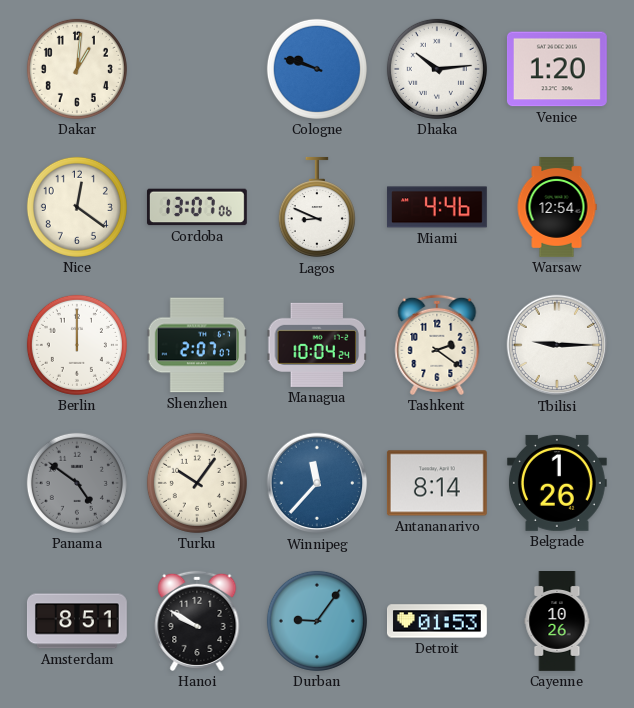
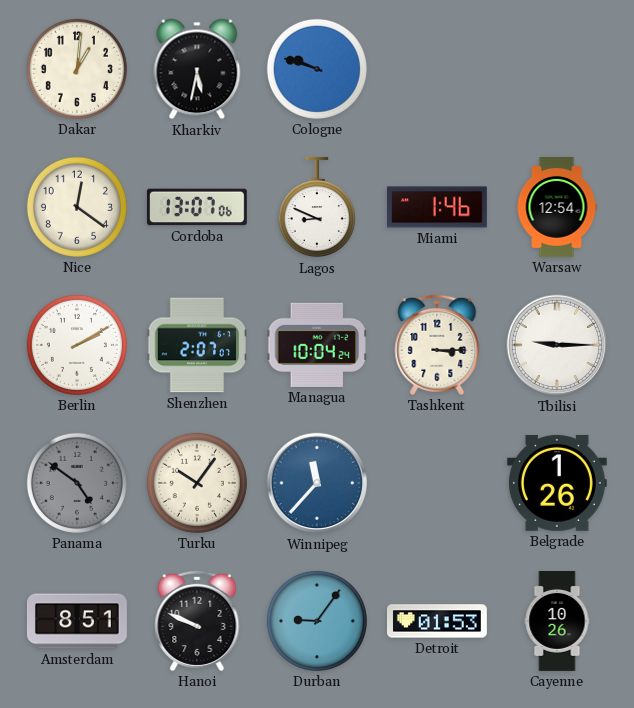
Kharkiv: none -> 5:32 (197, 69)
Dhaka: 10:14 -> none (437, 69)
Venice: 1:20 -> none (557, 69)
Miami: 4:46 -> 1:46 (437, 207)
Berlin: 12:00 -> 2:10 (77, 345)
Tashkent: 2:21 -> 3:15 (437, 345)
Antananarivo: 8:14 -> none (437, 483)
Hanoi: 9:50 -> 9:49 (197, 621)
